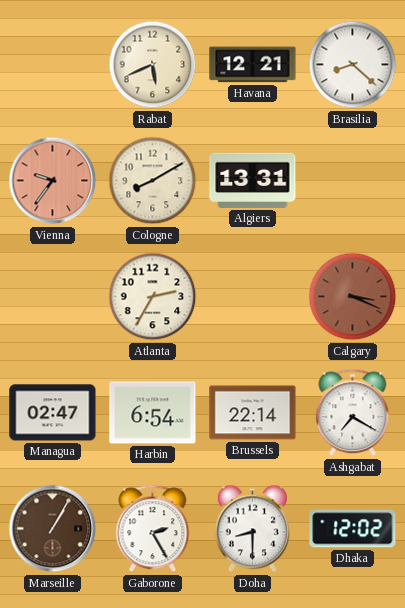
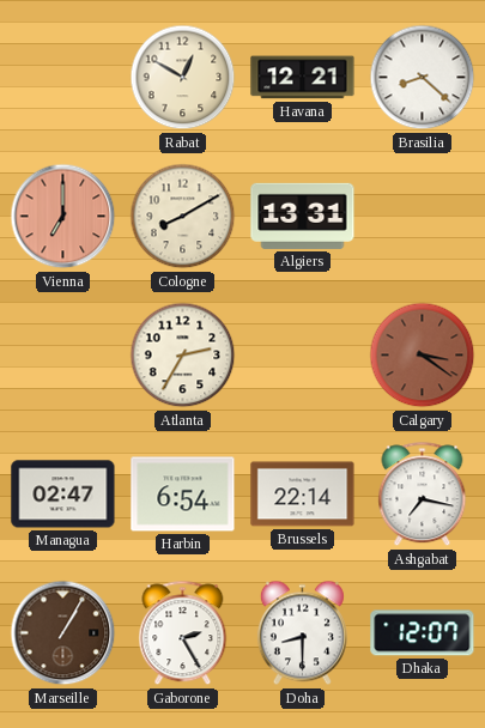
Rabat: 5:41 -> 12:50 (183, 78)
Vienna: 9:36 -> 7:00 (63, 217)
Calgary: 3:19 -> 3:21 (423, 356)
Ashgabat: 7:20 -> 7:17 (423, 495)
Dhaka: 12:02 -> 12:07 (423, 633)
